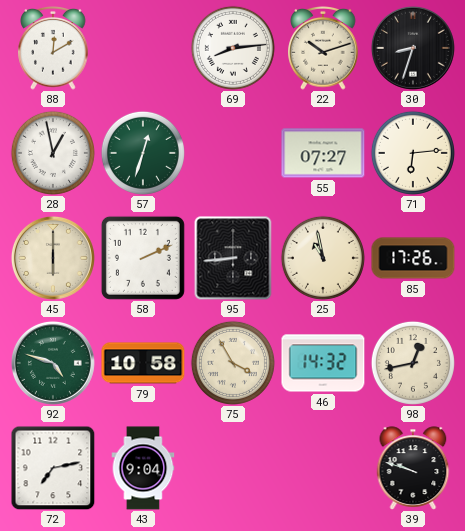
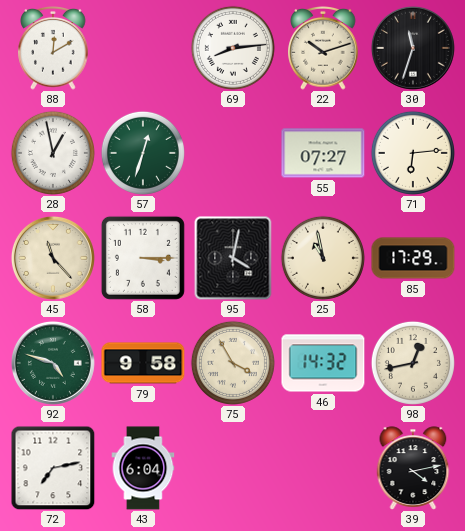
30: 8:33 -> 11:33 (413, 48)
45: 6:00 -> 11:23 (53, 258)
58: 2:11 -> 3:15 (143, 258)
95: 8:44 -> 4:02 (233, 258)
85: 17:26 -> 17:29 (413, 258)
79: 10:58 -> 9:58 (143, 363)
43: 9:04 -> 6:04 (143, 468)
39: 9:48 -> 4:13 (413, 468)
